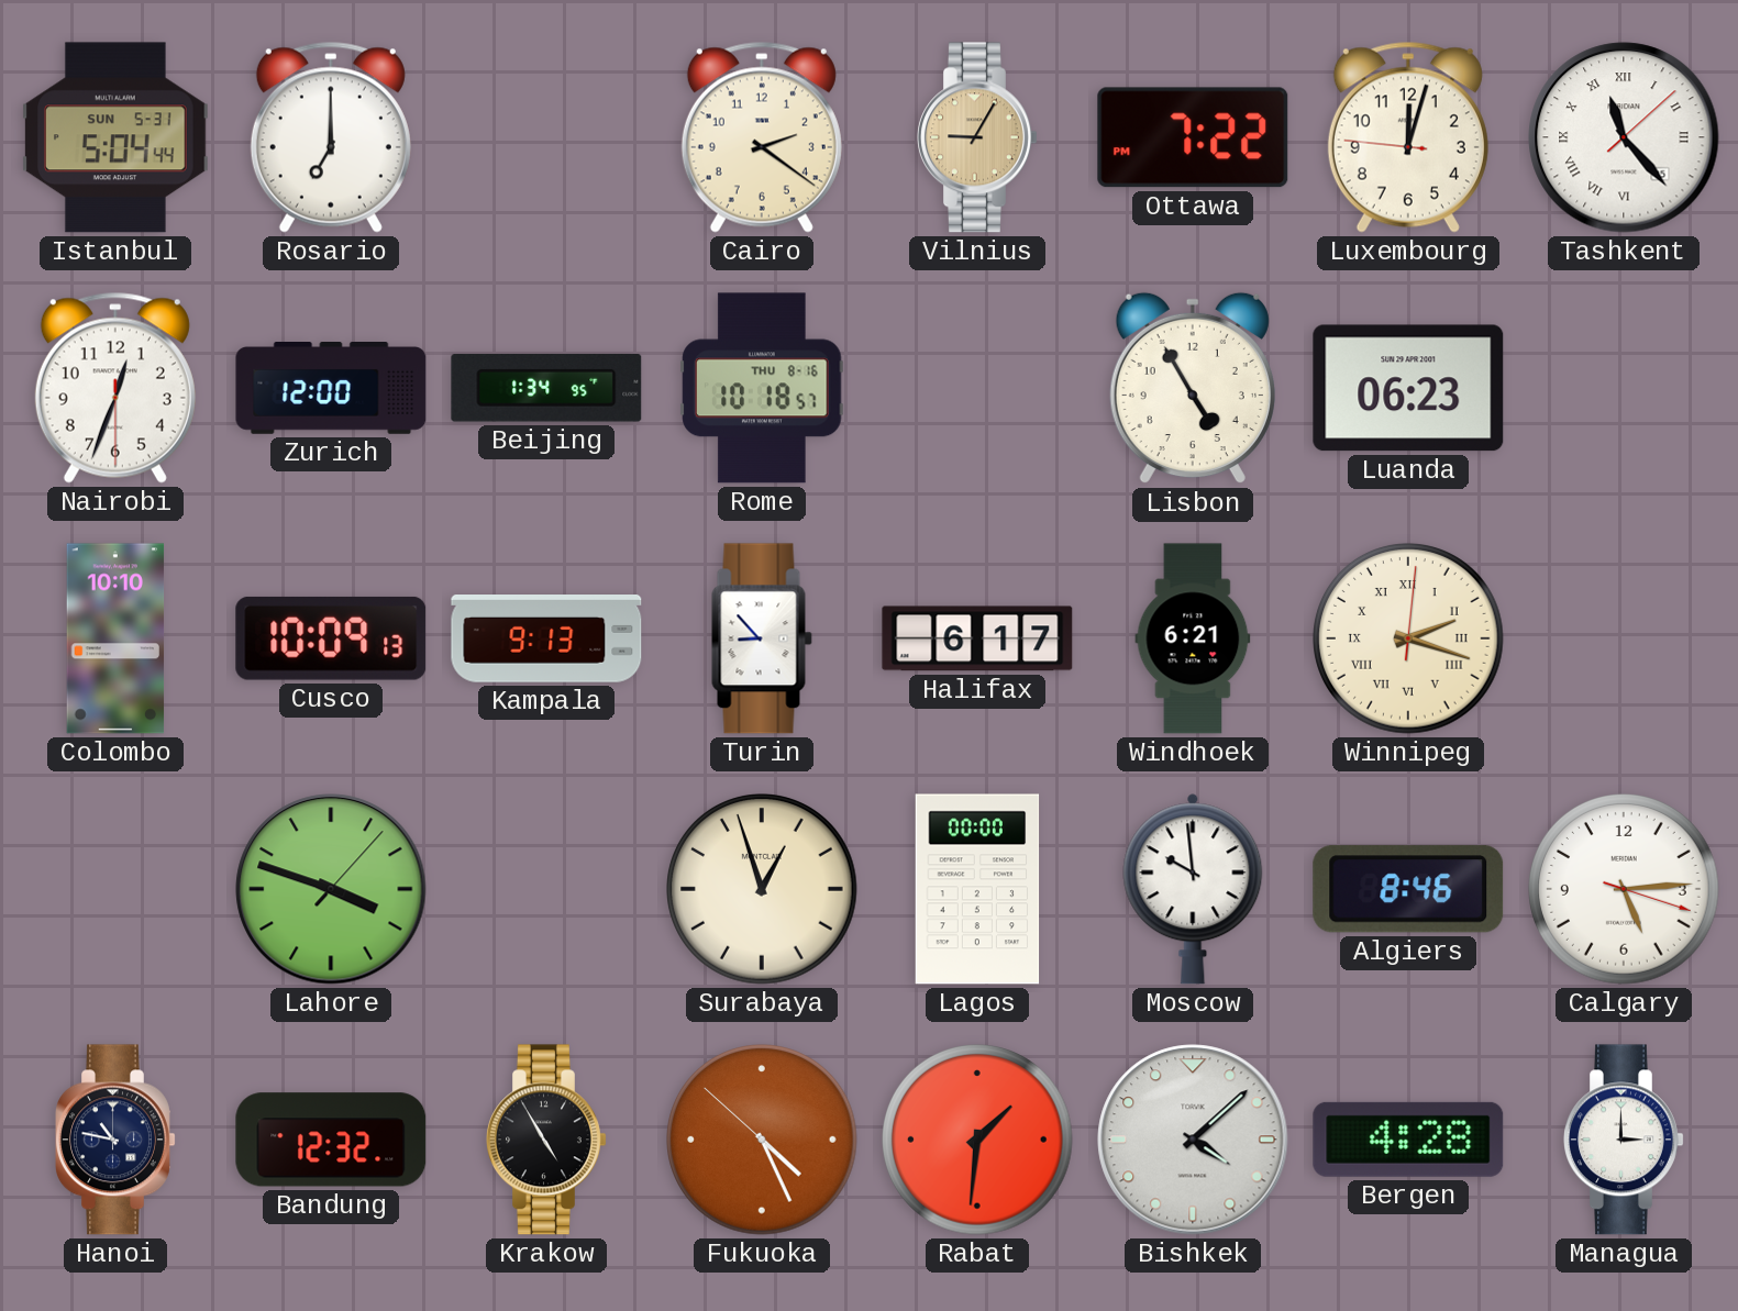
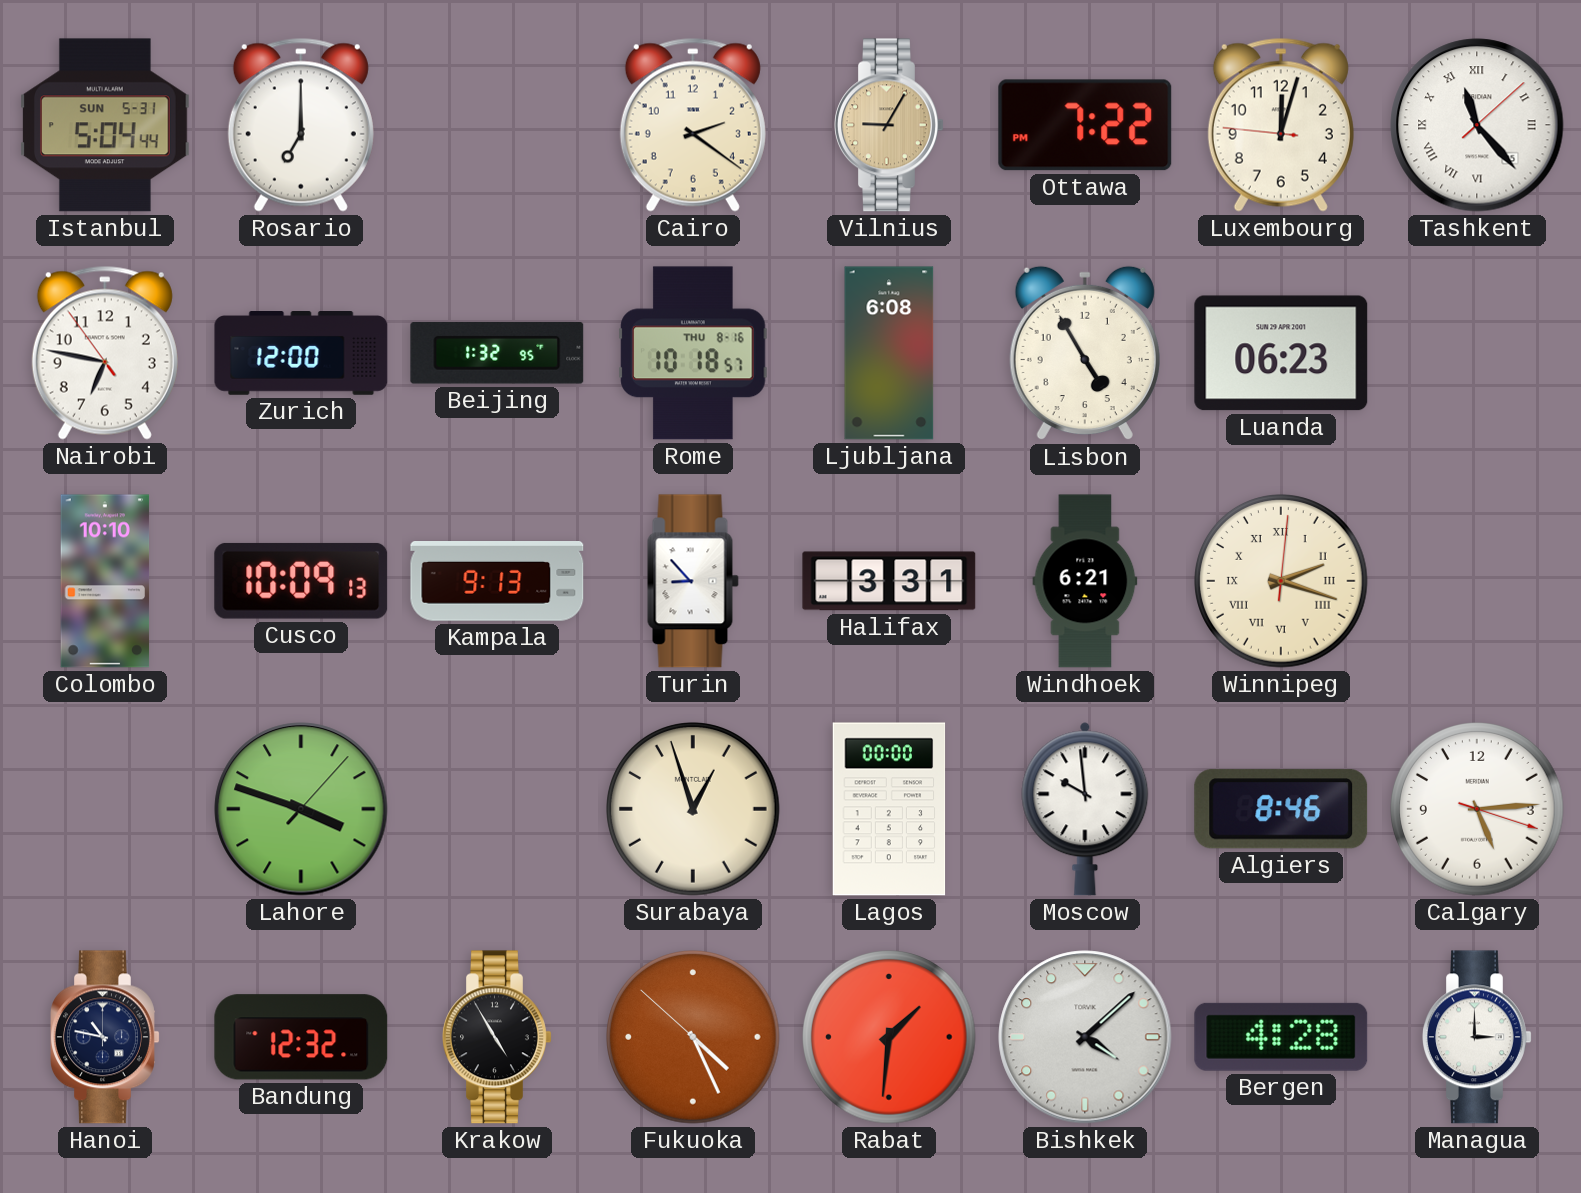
Nairobi: 12:33 -> 6:46 (105, 353)
Beijing: 1:34 -> 1:32 (497, 353)
Ljubljana: none -> 6:08 (889, 353)
Halifax: 6:17 -> 3:31 (889, 581)
